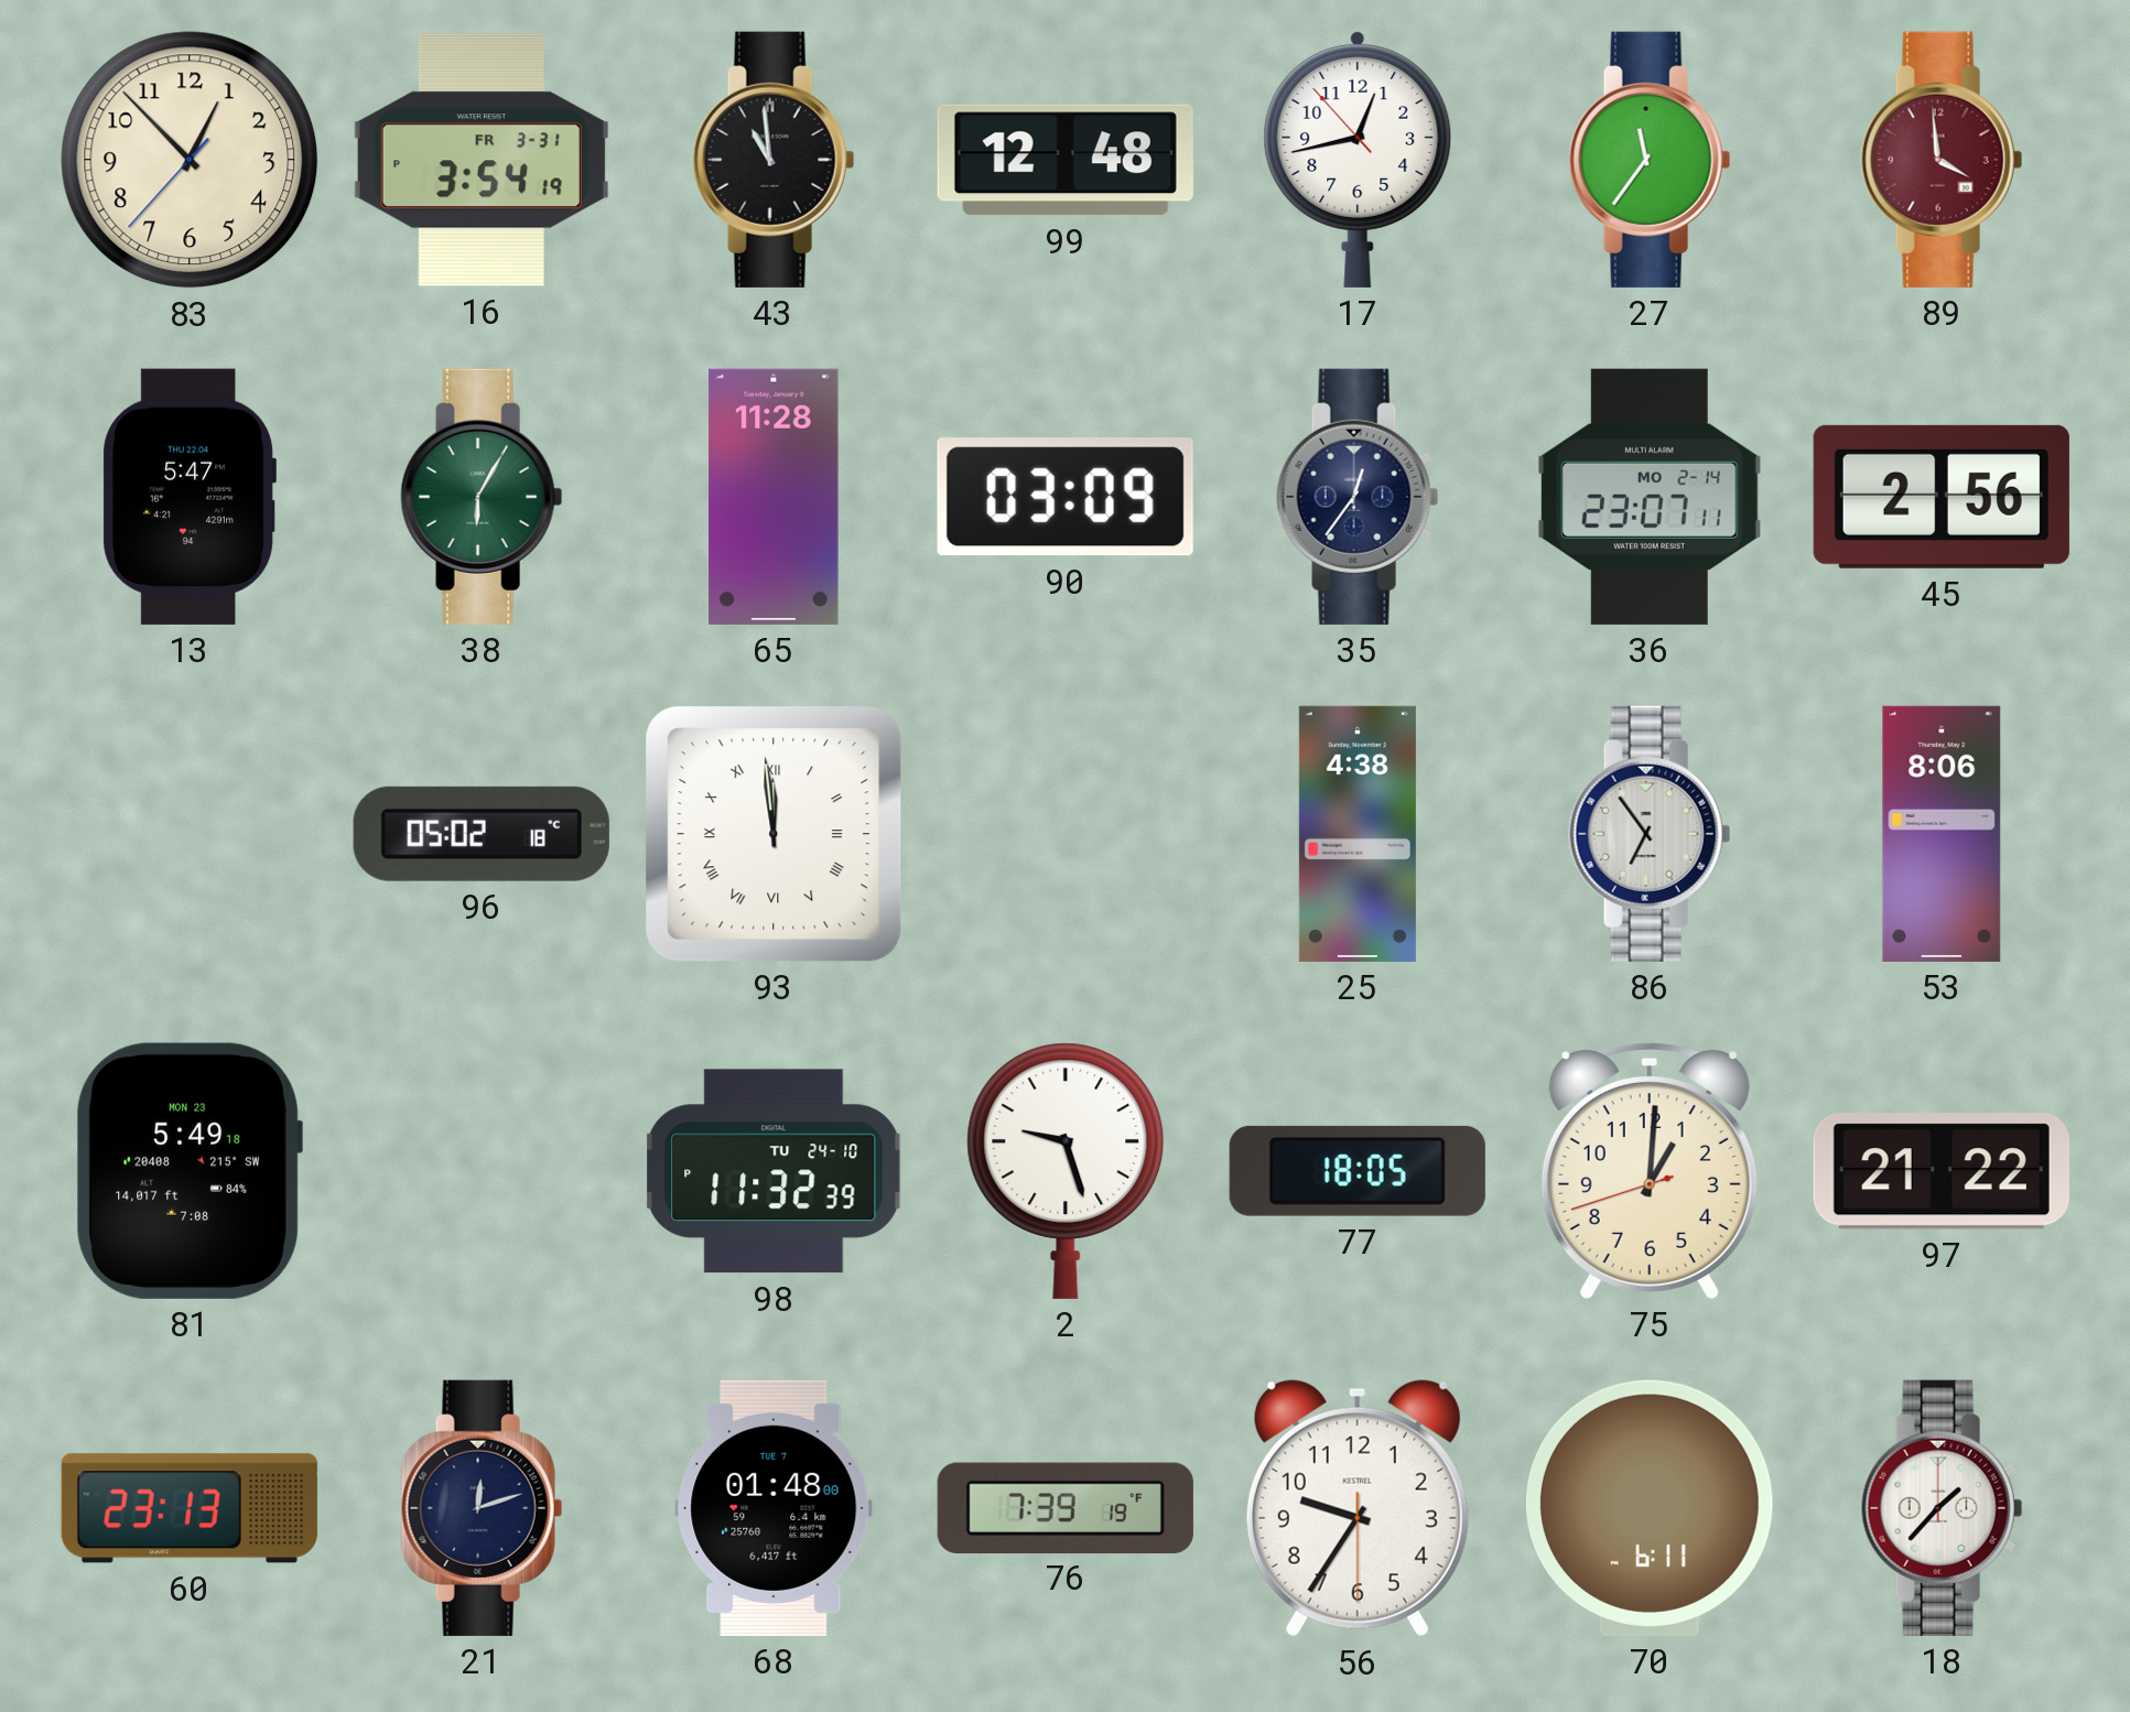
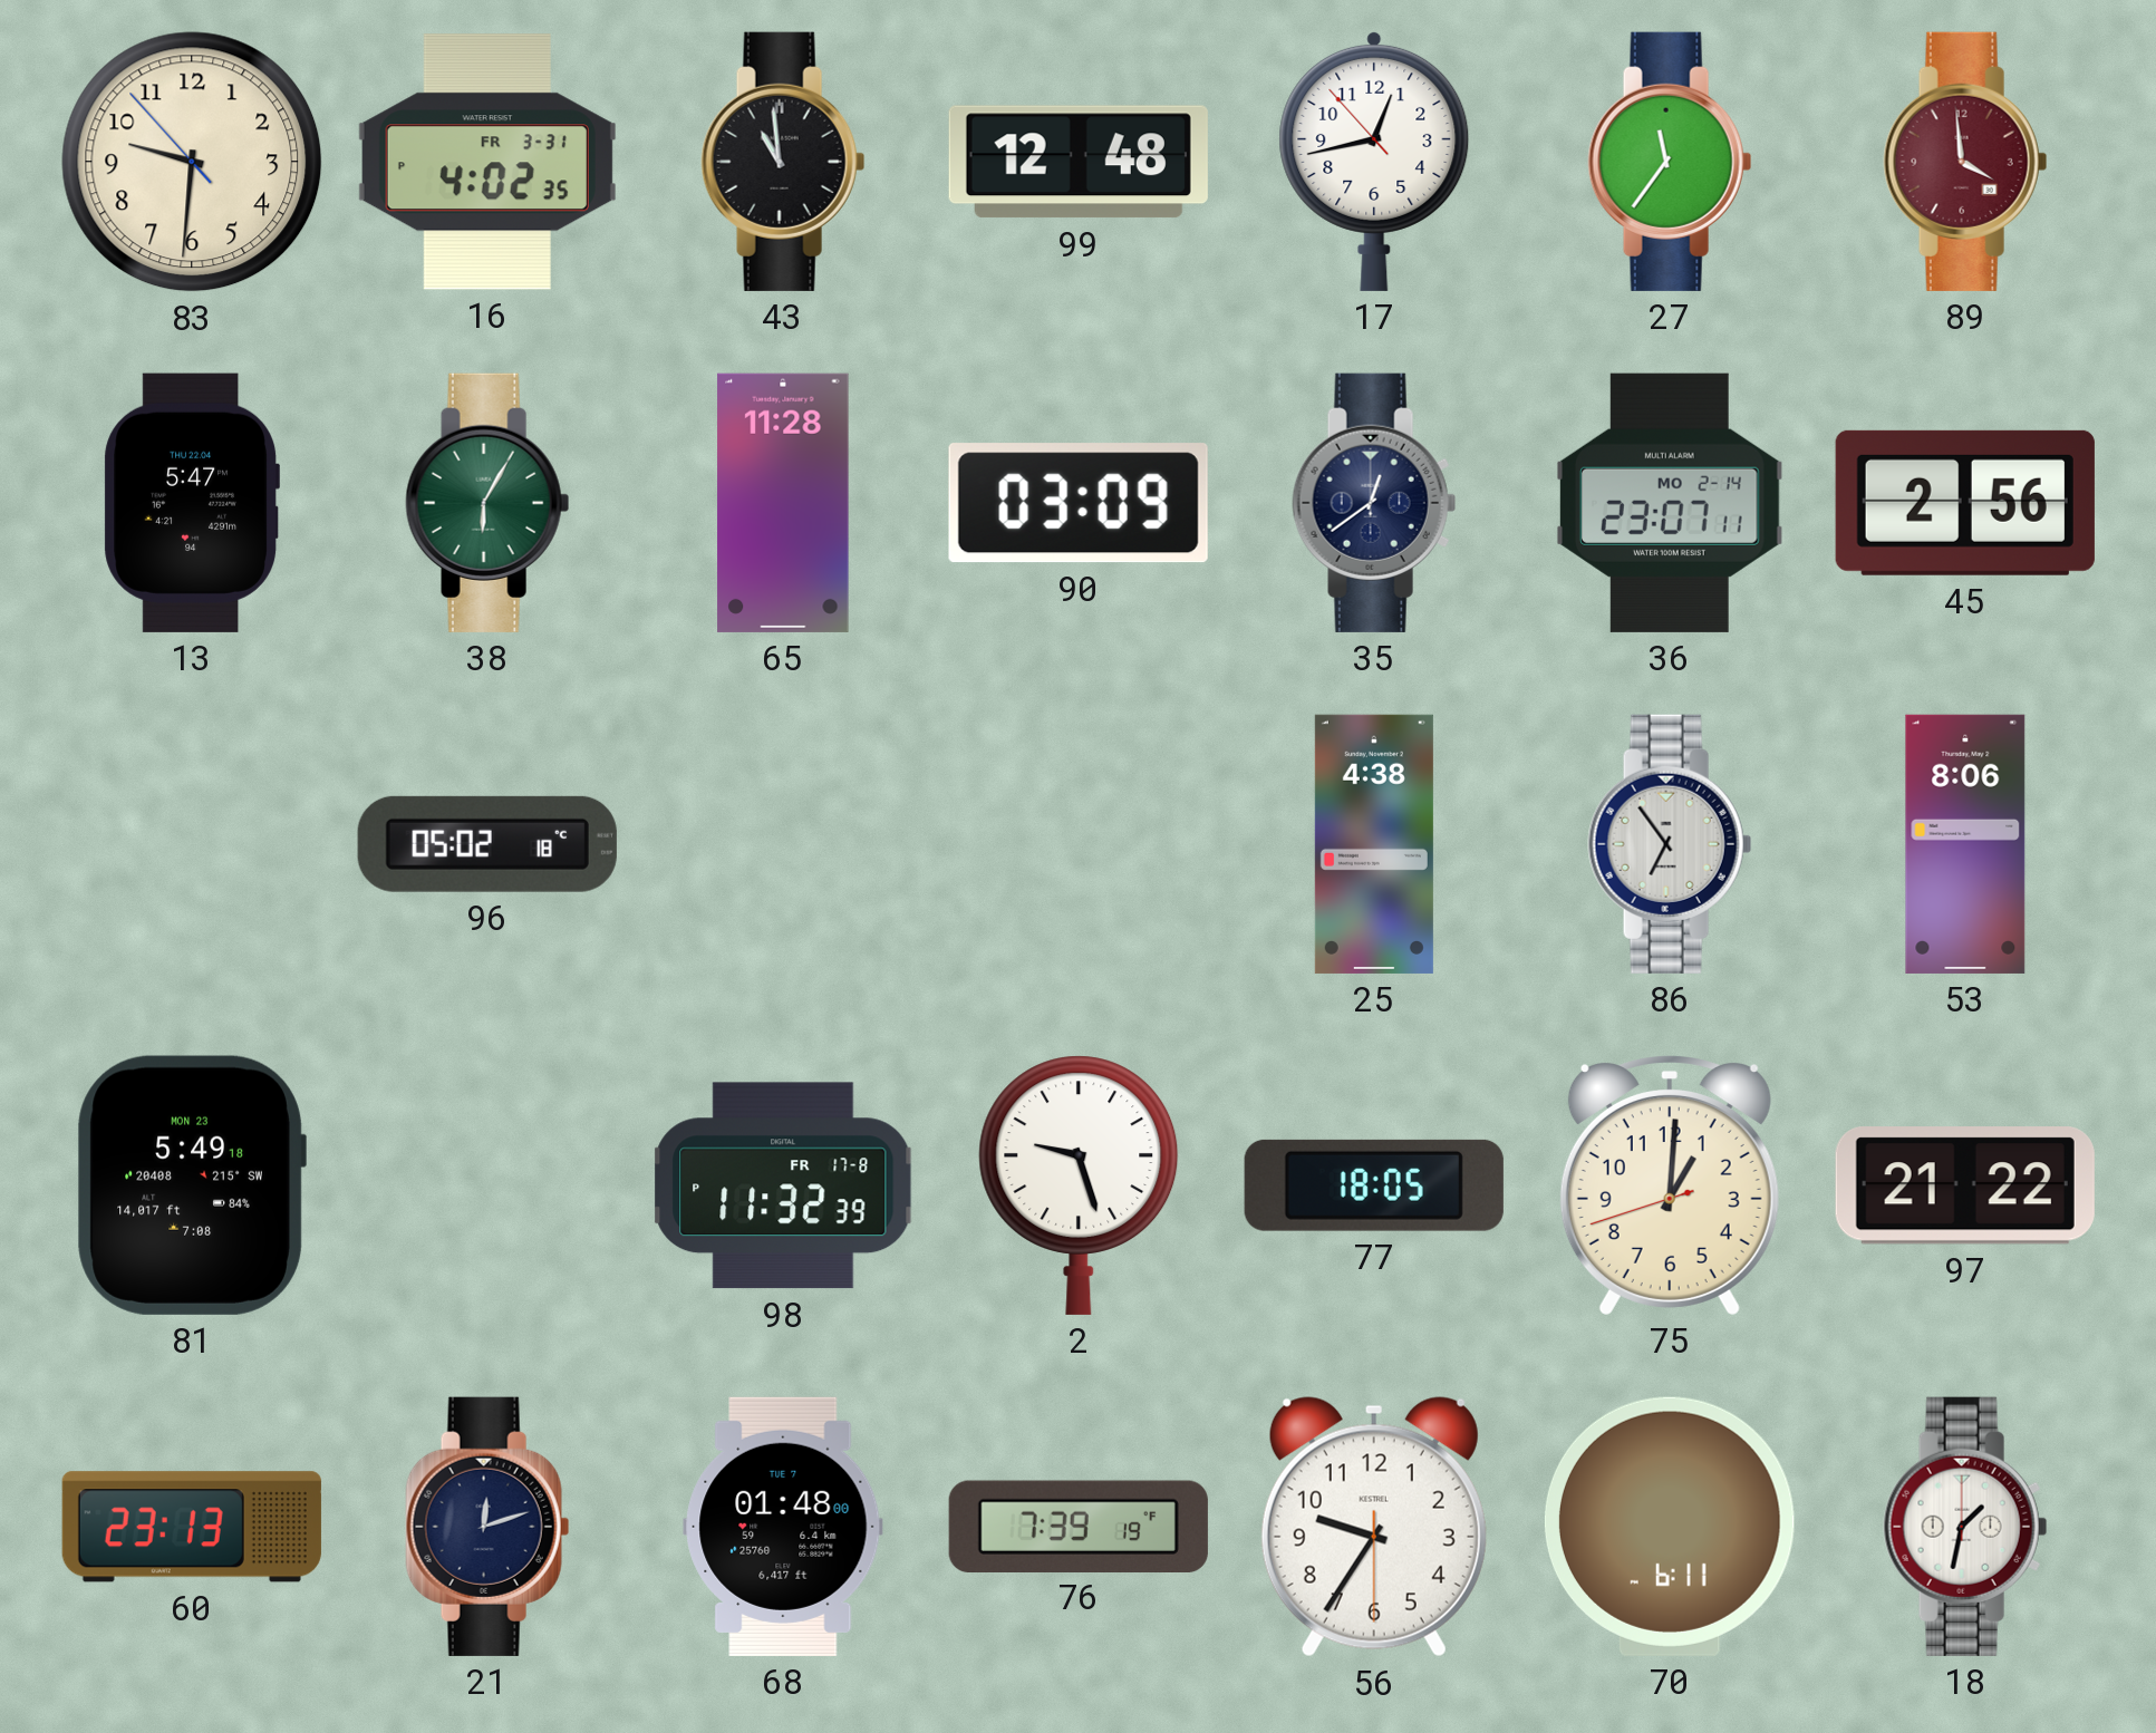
83: 12:52 -> 9:30 (192, 162)
16: 3:54 -> 4:02 (487, 162)
35: 12:36 -> 12:39 (1374, 503)
93: 11:59 -> none (774, 834)
98 date: TU 24-10 -> FR 17-8 (783, 1185)
18: 1:37 -> 1:32 (1965, 1527)
